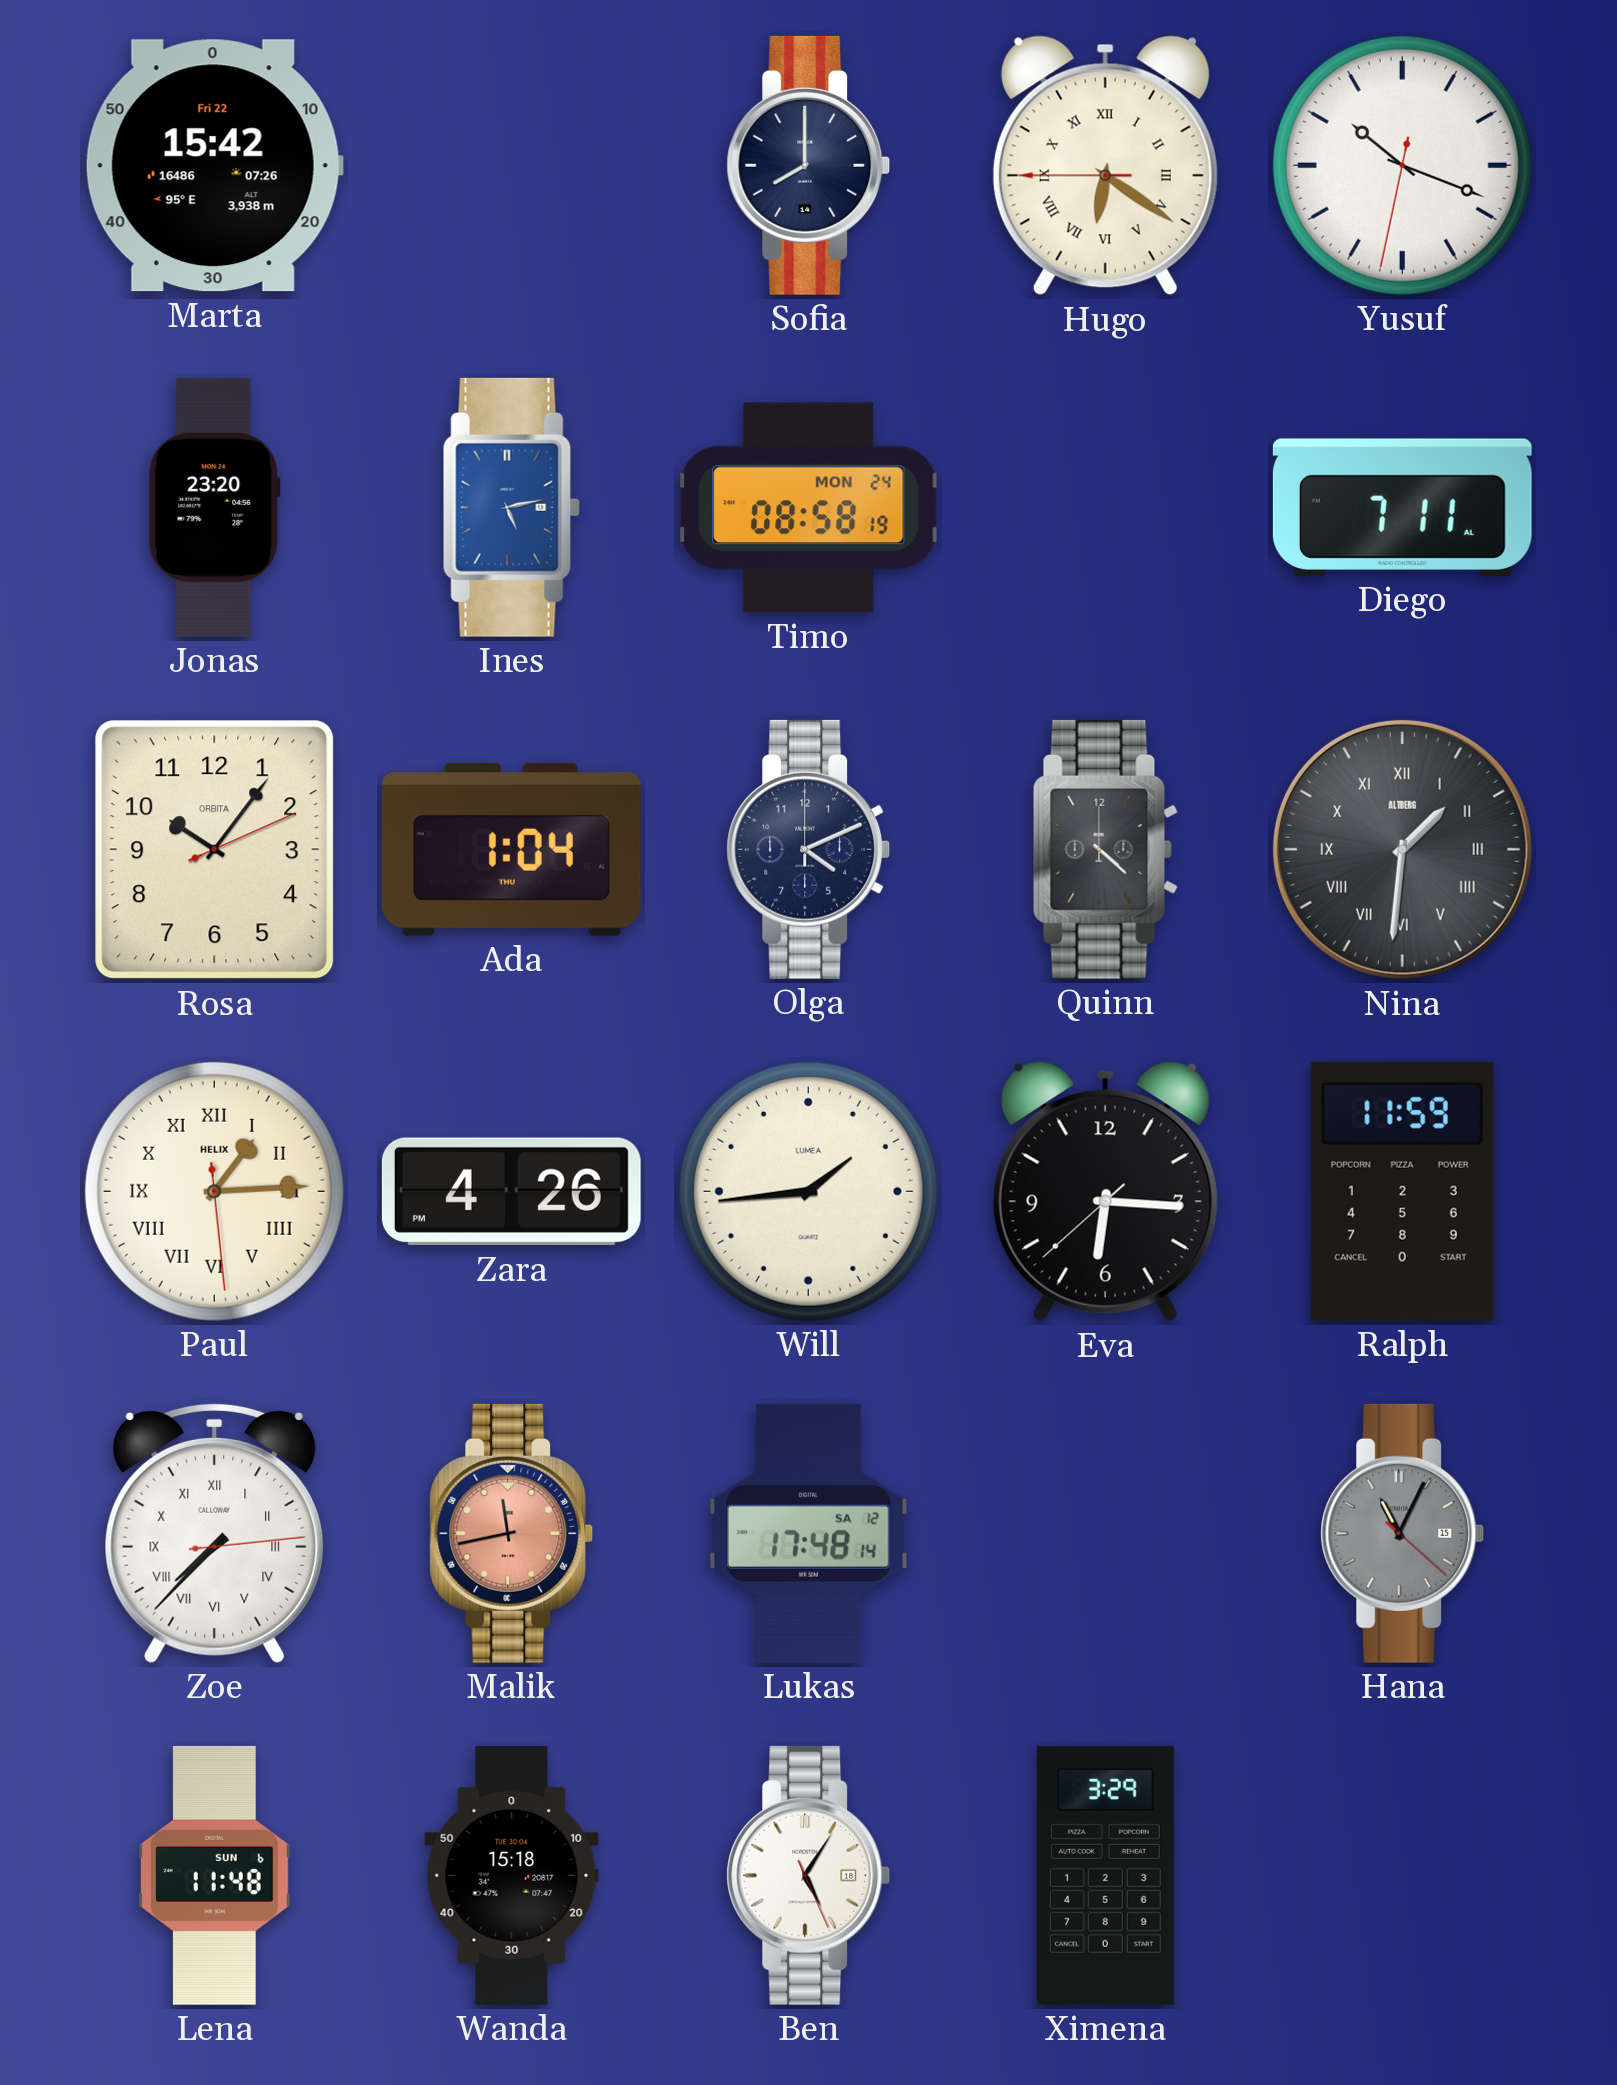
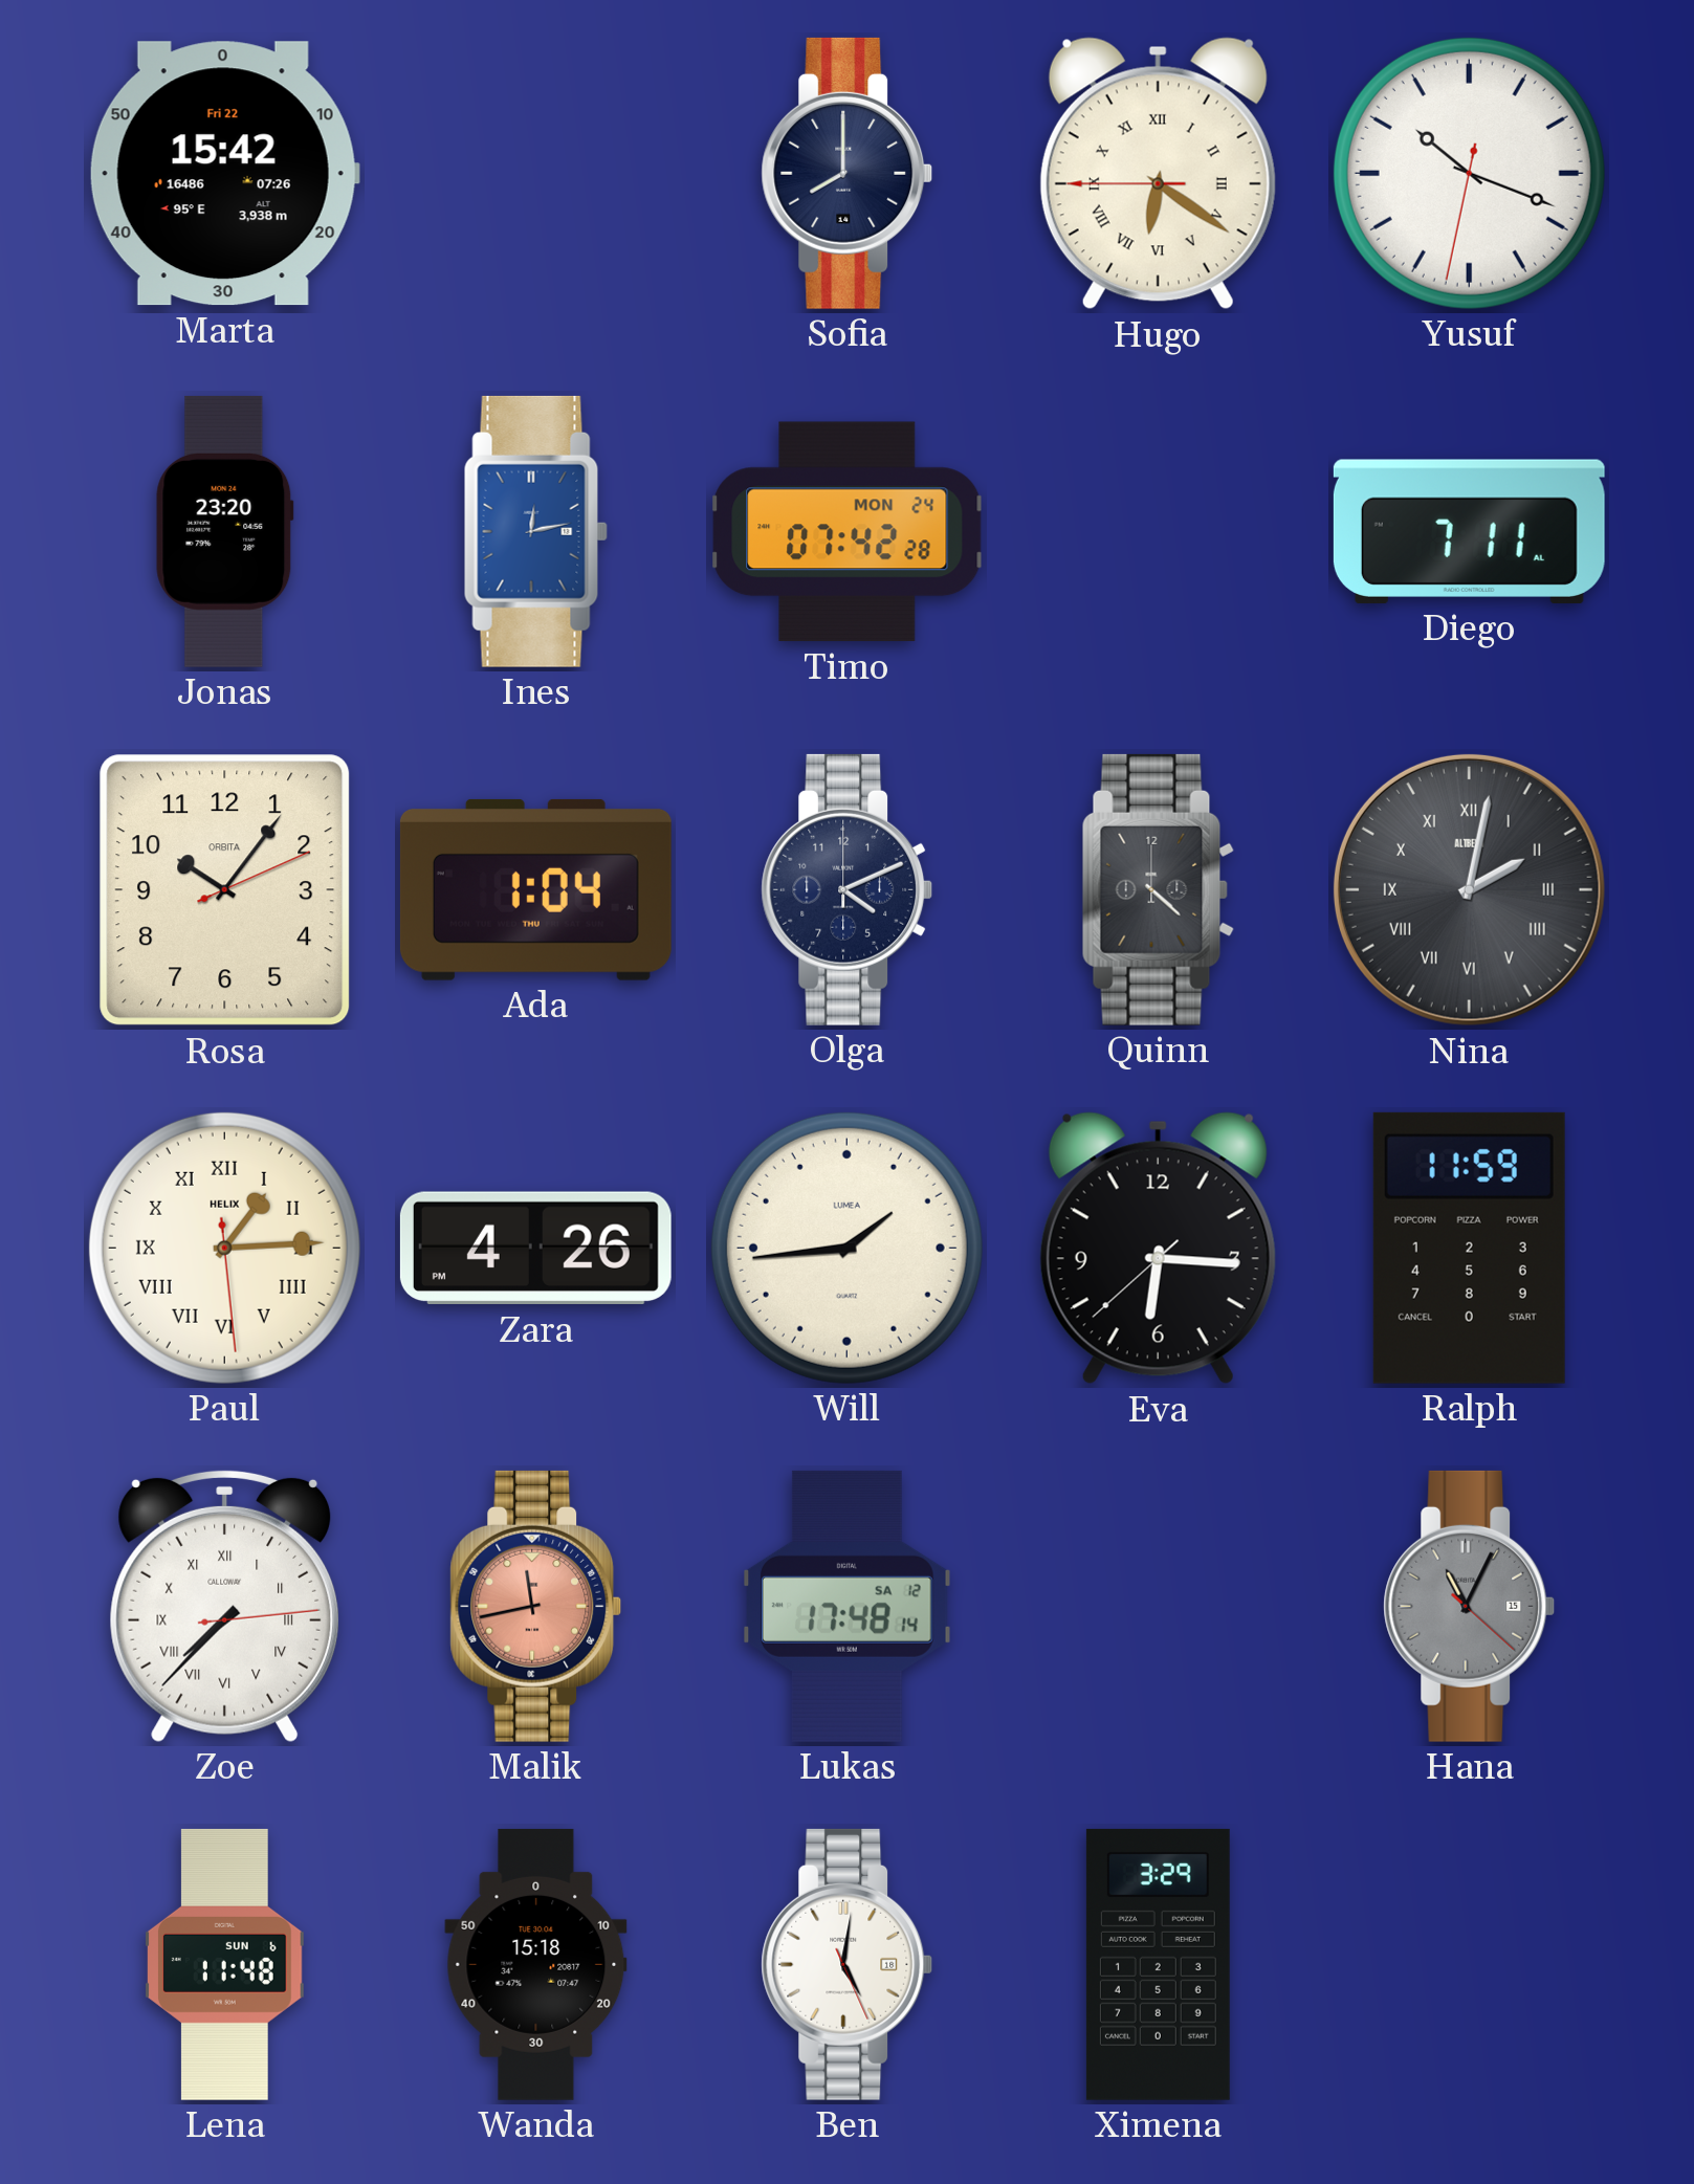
Ines: 5:13 -> 12:13 (535, 531)
Timo: 08:58 -> 07:42 (848, 532)
Nina: 1:31 -> 2:02 (1469, 889)
Ben: 5:05 -> 5:01 (848, 1964)
